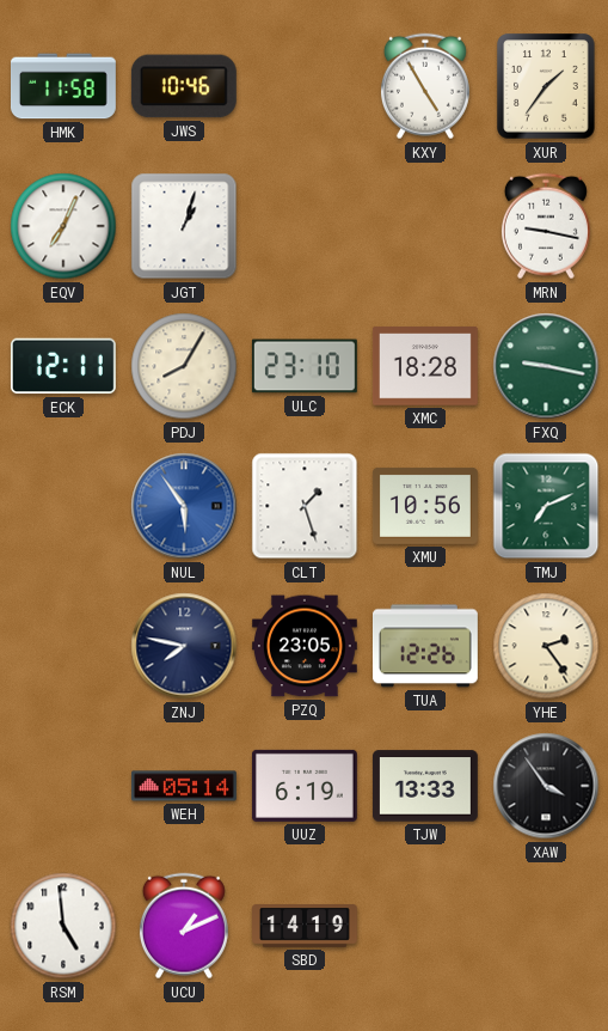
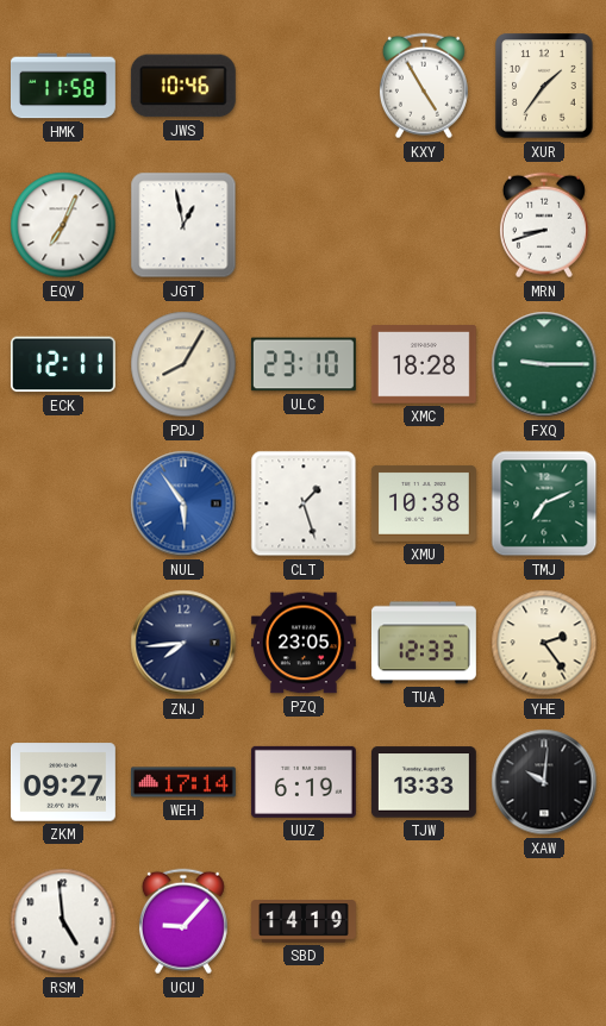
JGT: 1:03 -> 12:58 (183, 225)
MRN: 9:17 -> 8:42 (544, 225)
FXQ: 9:17 -> 9:15 (544, 364)
XMU: 10:56 -> 10:38 (424, 503)
ZNJ: 7:47 -> 7:44 (183, 643)
TUA: 12:26 -> 12:33 (424, 643)
ZKM: none -> 09:27 (63, 782)
WEH: 05:14 -> 17:14 (183, 782)
XAW: 3:54 -> 10:01 (544, 782)
UCU: 1:11 -> 9:07 (183, 921)
